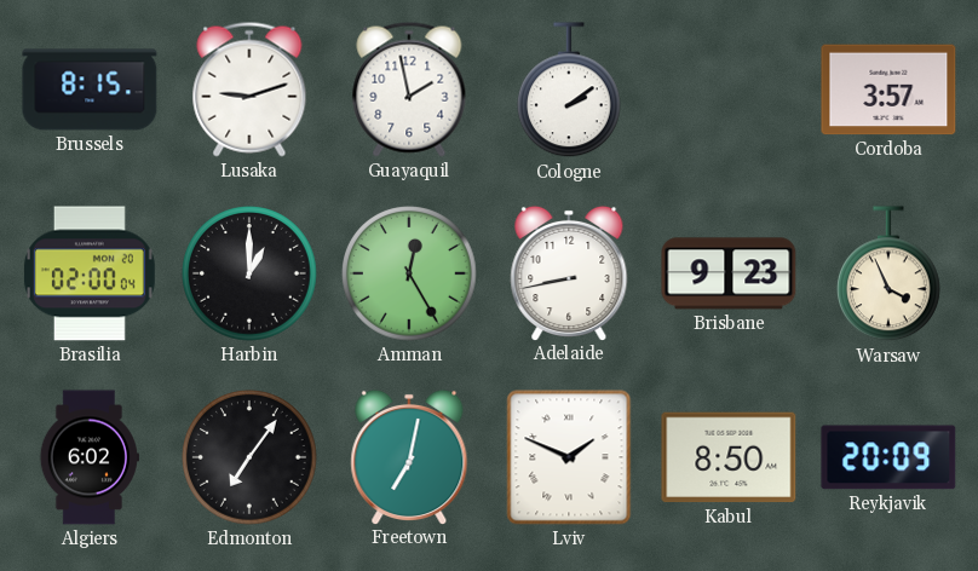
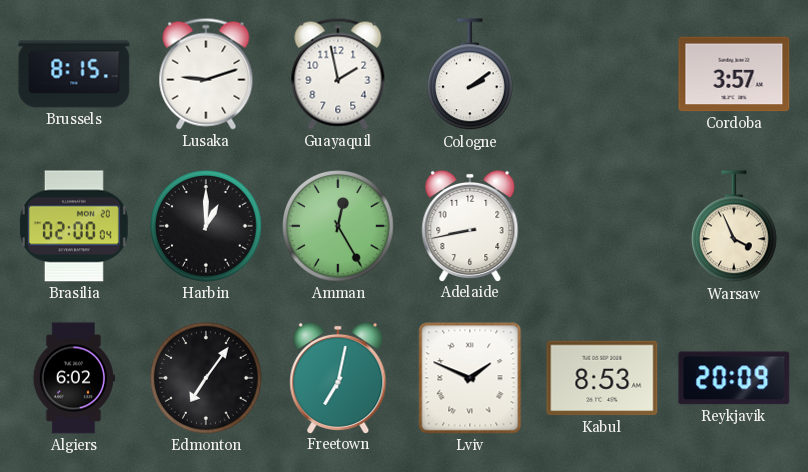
Brisbane: 9:23 -> none (729, 273)
Kabul: 8:50 -> 8:53 (602, 378)
